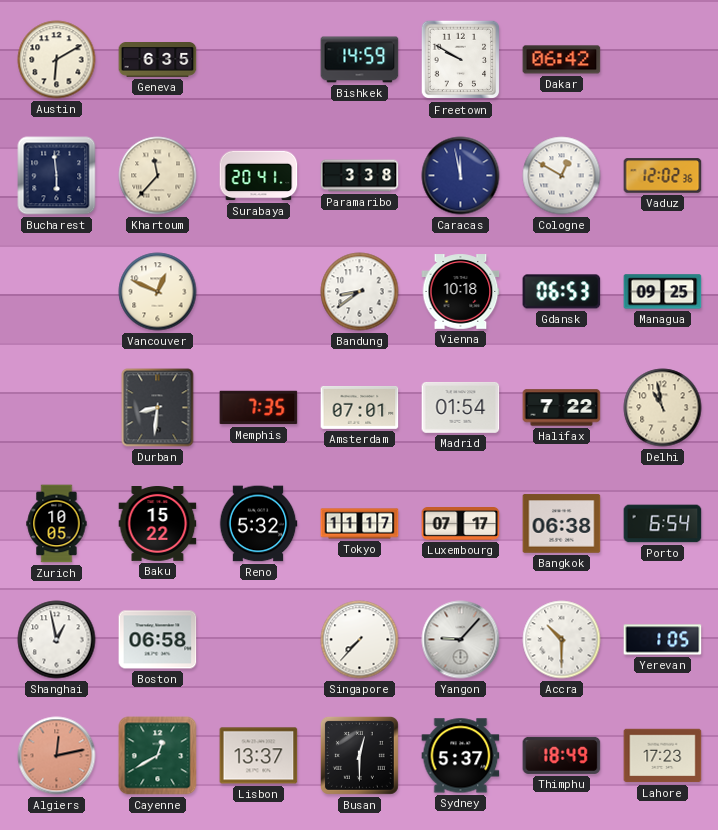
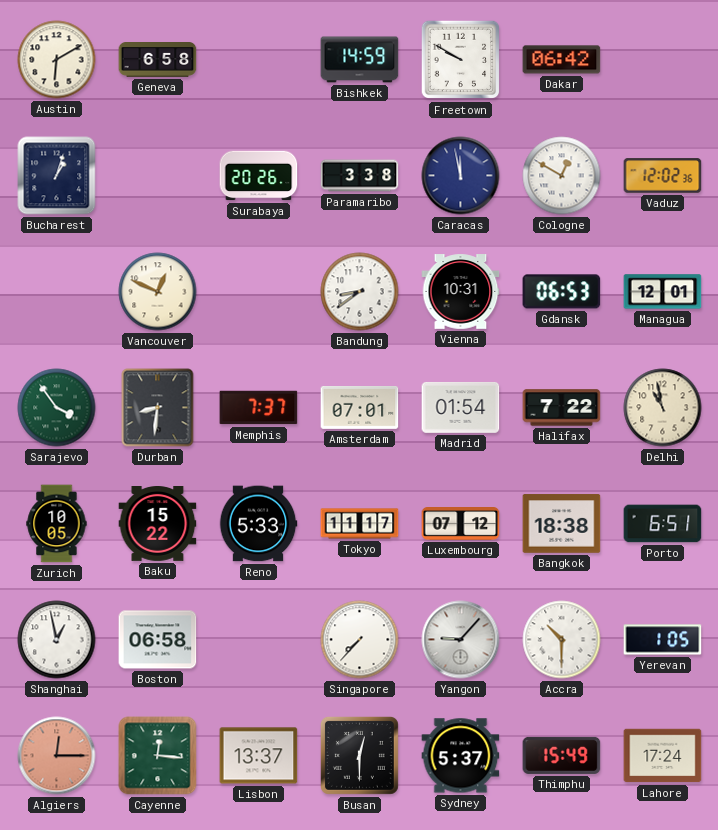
Geneva: 6:35 -> 6:58 (158, 60)
Bucharest: 5:59 -> 1:03 (57, 176)
Khartoum: 11:37 -> none (158, 176)
Surabaya: 20:41 -> 20:26 (259, 176)
Vienna: 10:18 -> 10:31 (461, 292)
Managua: 09:25 -> 12:01 (663, 292)
Sarajevo: none -> 3:54 (57, 408)
Memphis: 7:35 -> 7:37 (259, 408)
Reno: 5:32 -> 5:33 (258, 524)
Luxembourg: 07:17 -> 07:12 (461, 524)
Bangkok: 06:38 -> 18:38 (562, 524)
Porto: 6:54 -> 6:51 (663, 524)
Algiers: 12:13 -> 12:15 (57, 756)
Cayenne: 12:40 -> 12:16 (158, 756)
Thimphu: 18:49 -> 15:49 (562, 755)
Lahore: 17:23 -> 17:24 (663, 756)
